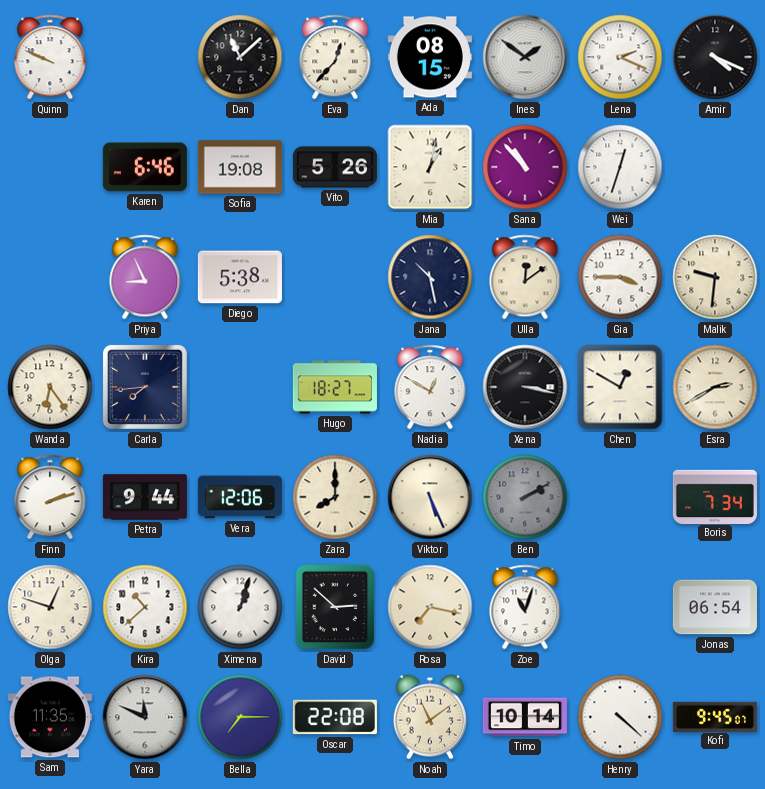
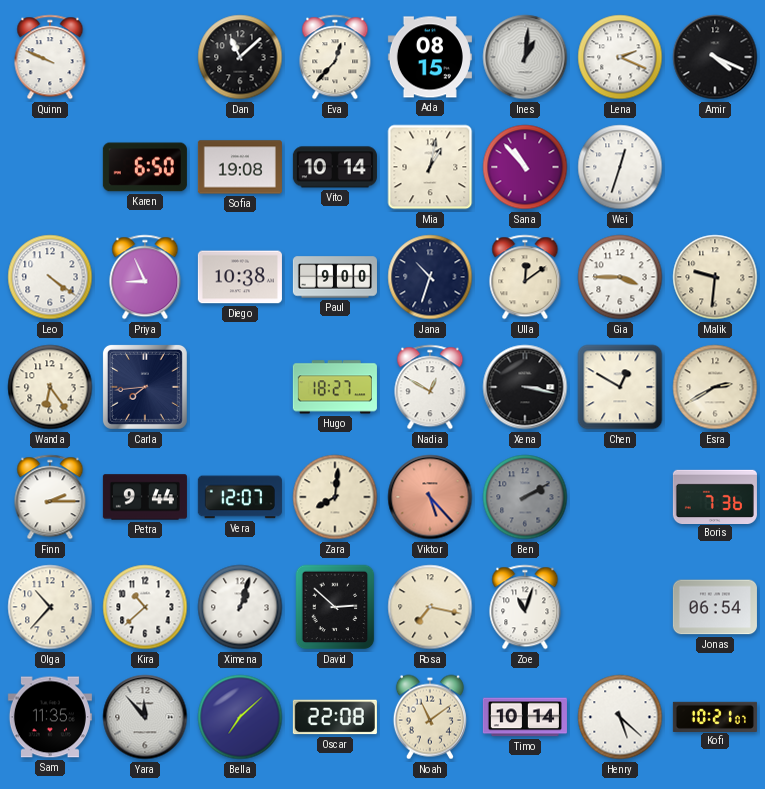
Ines: 1:51 -> 1:01 (525, 57)
Karen: 6:46 -> 6:50 (145, 167)
Vito: 5:26 -> 10:14 (335, 167)
Leo: none -> 4:21 (50, 277)
Diego: 5:38 -> 10:38 (240, 277)
Paul: none -> 9:00 (335, 277)
Jana: 10:28 -> 10:33 (430, 277)
Finn: 2:12 -> 2:15 (50, 497)
Vera: 12:06 -> 12:07 (240, 497)
Zara: 8:00 -> 8:01 (335, 497)
Viktor: 5:26 -> 5:23 (430, 497)
Viktor dial: cream -> salmon (430, 497)
Boris: 7:34 -> 7:36 (715, 496)
Olga: 12:48 -> 10:37 (50, 607)
Yara: 11:49 -> 11:53 (145, 717)
Bella: 7:15 -> 7:08 (240, 717)
Henry: 4:22 -> 5:22 (620, 717)
Kofi: 9:45 -> 10:21 (715, 716)
